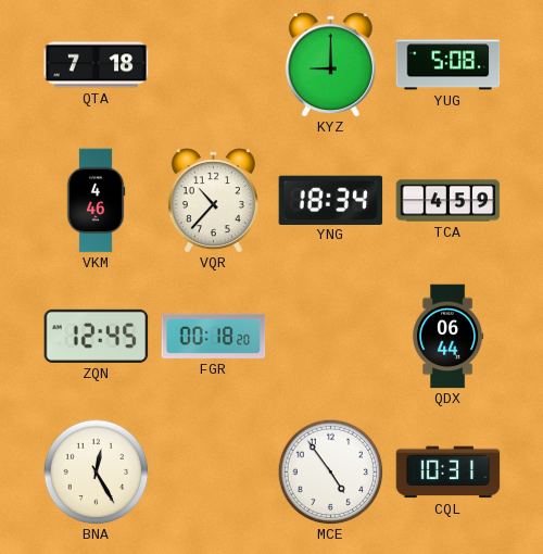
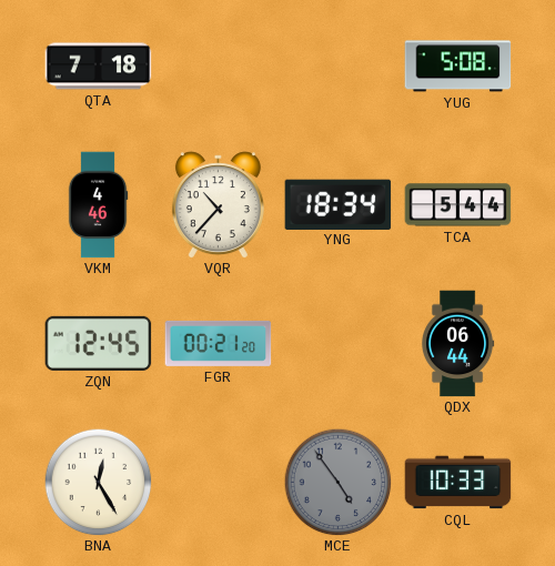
KYZ: 9:00 -> none (330, 65)
TCA: 4:59 -> 5:44 (458, 205)
FGR: 00:18 -> 00:21 (219, 343)
MCE dial: white -> grey (337, 482)
CQL: 10:31 -> 10:33 (458, 483)
